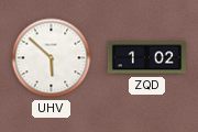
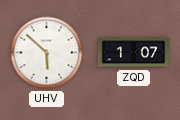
ZQD: 1:02 -> 1:07 (133, 53)
